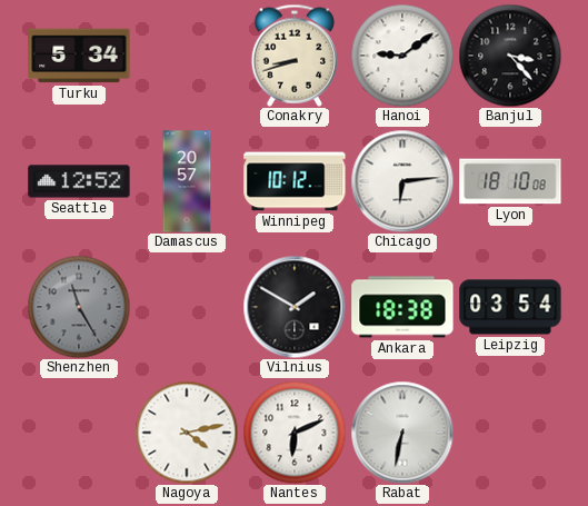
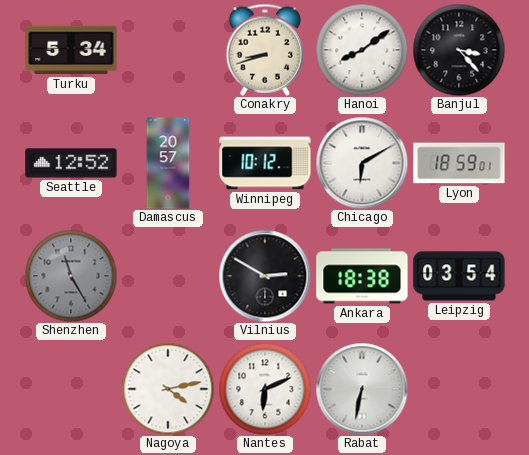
Hanoi: 9:09 -> 8:09 (362, 50)
Chicago: 6:14 -> 6:10 (362, 163)
Lyon: 18:10 -> 18:59 (459, 163)
Vilnius: 1:50 -> 2:50 (265, 276)
